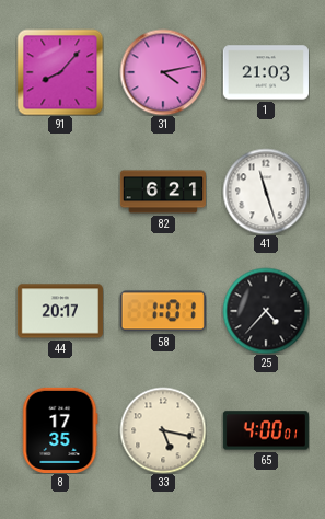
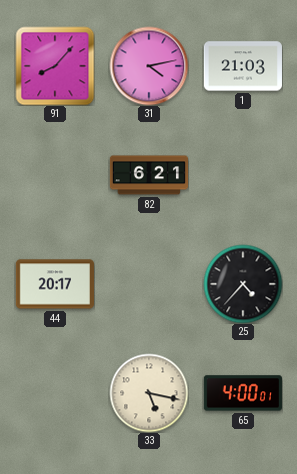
41: 11:27 -> none (266, 192)
58: 1:01 -> none (163, 311)
8: 17:35 -> none (60, 430)
